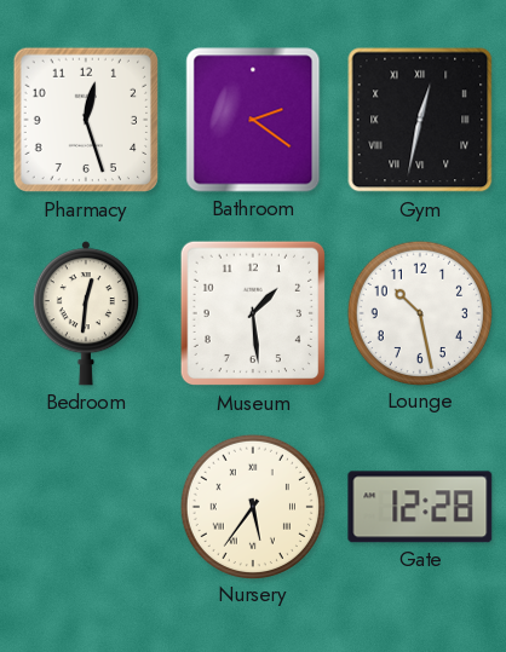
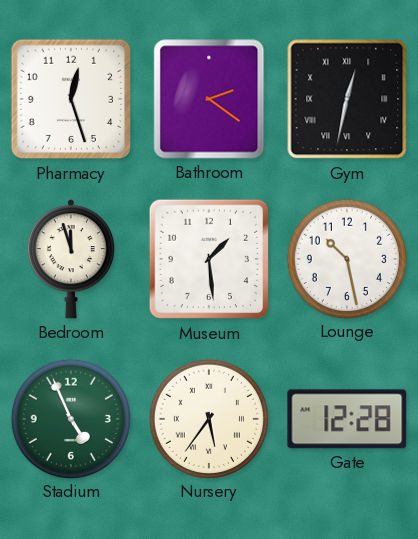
Bedroom: 12:31 -> 11:57 (71, 259)
Stadium: none -> 4:56 (70, 418)
